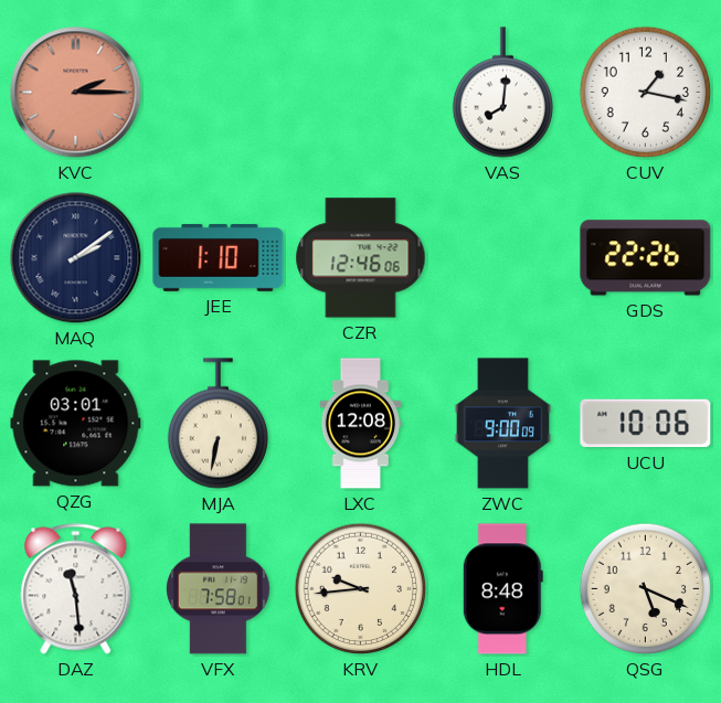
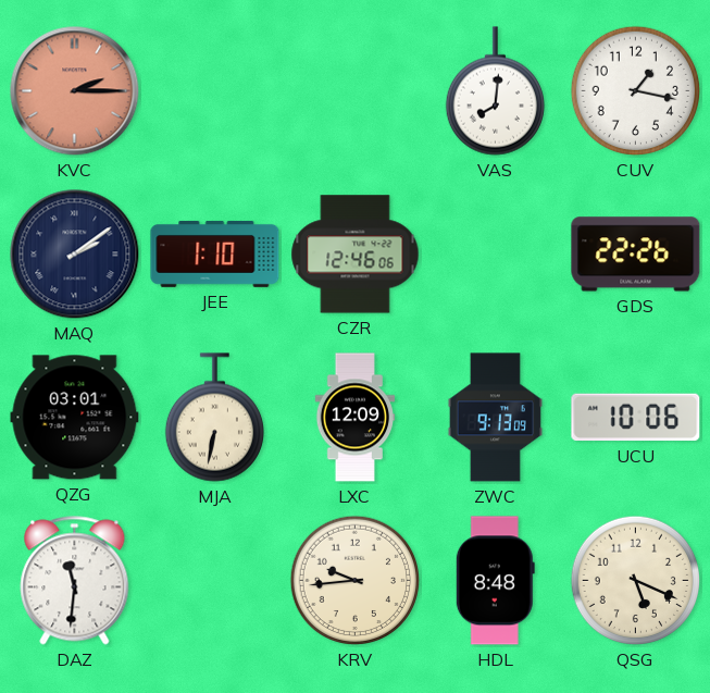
LXC: 12:08 -> 12:09 (356, 418)
ZWC: 9:00 -> 9:13 (495, 418)
DAZ: 11:29 -> 11:31 (75, 581)
VFX: 7:58 -> none (218, 589)
